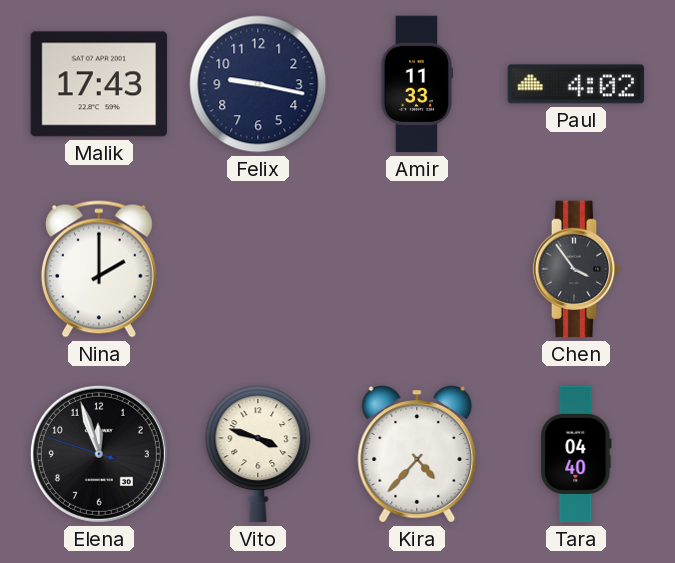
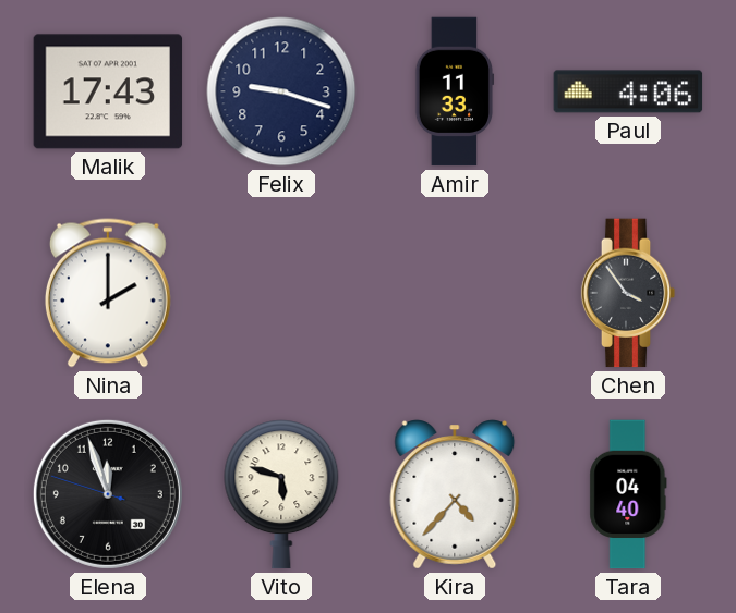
Felix: 9:17 -> 9:18 (281, 91)
Paul: 4:02 -> 4:06 (628, 91)
Vito: 3:48 -> 5:48 (281, 494)
